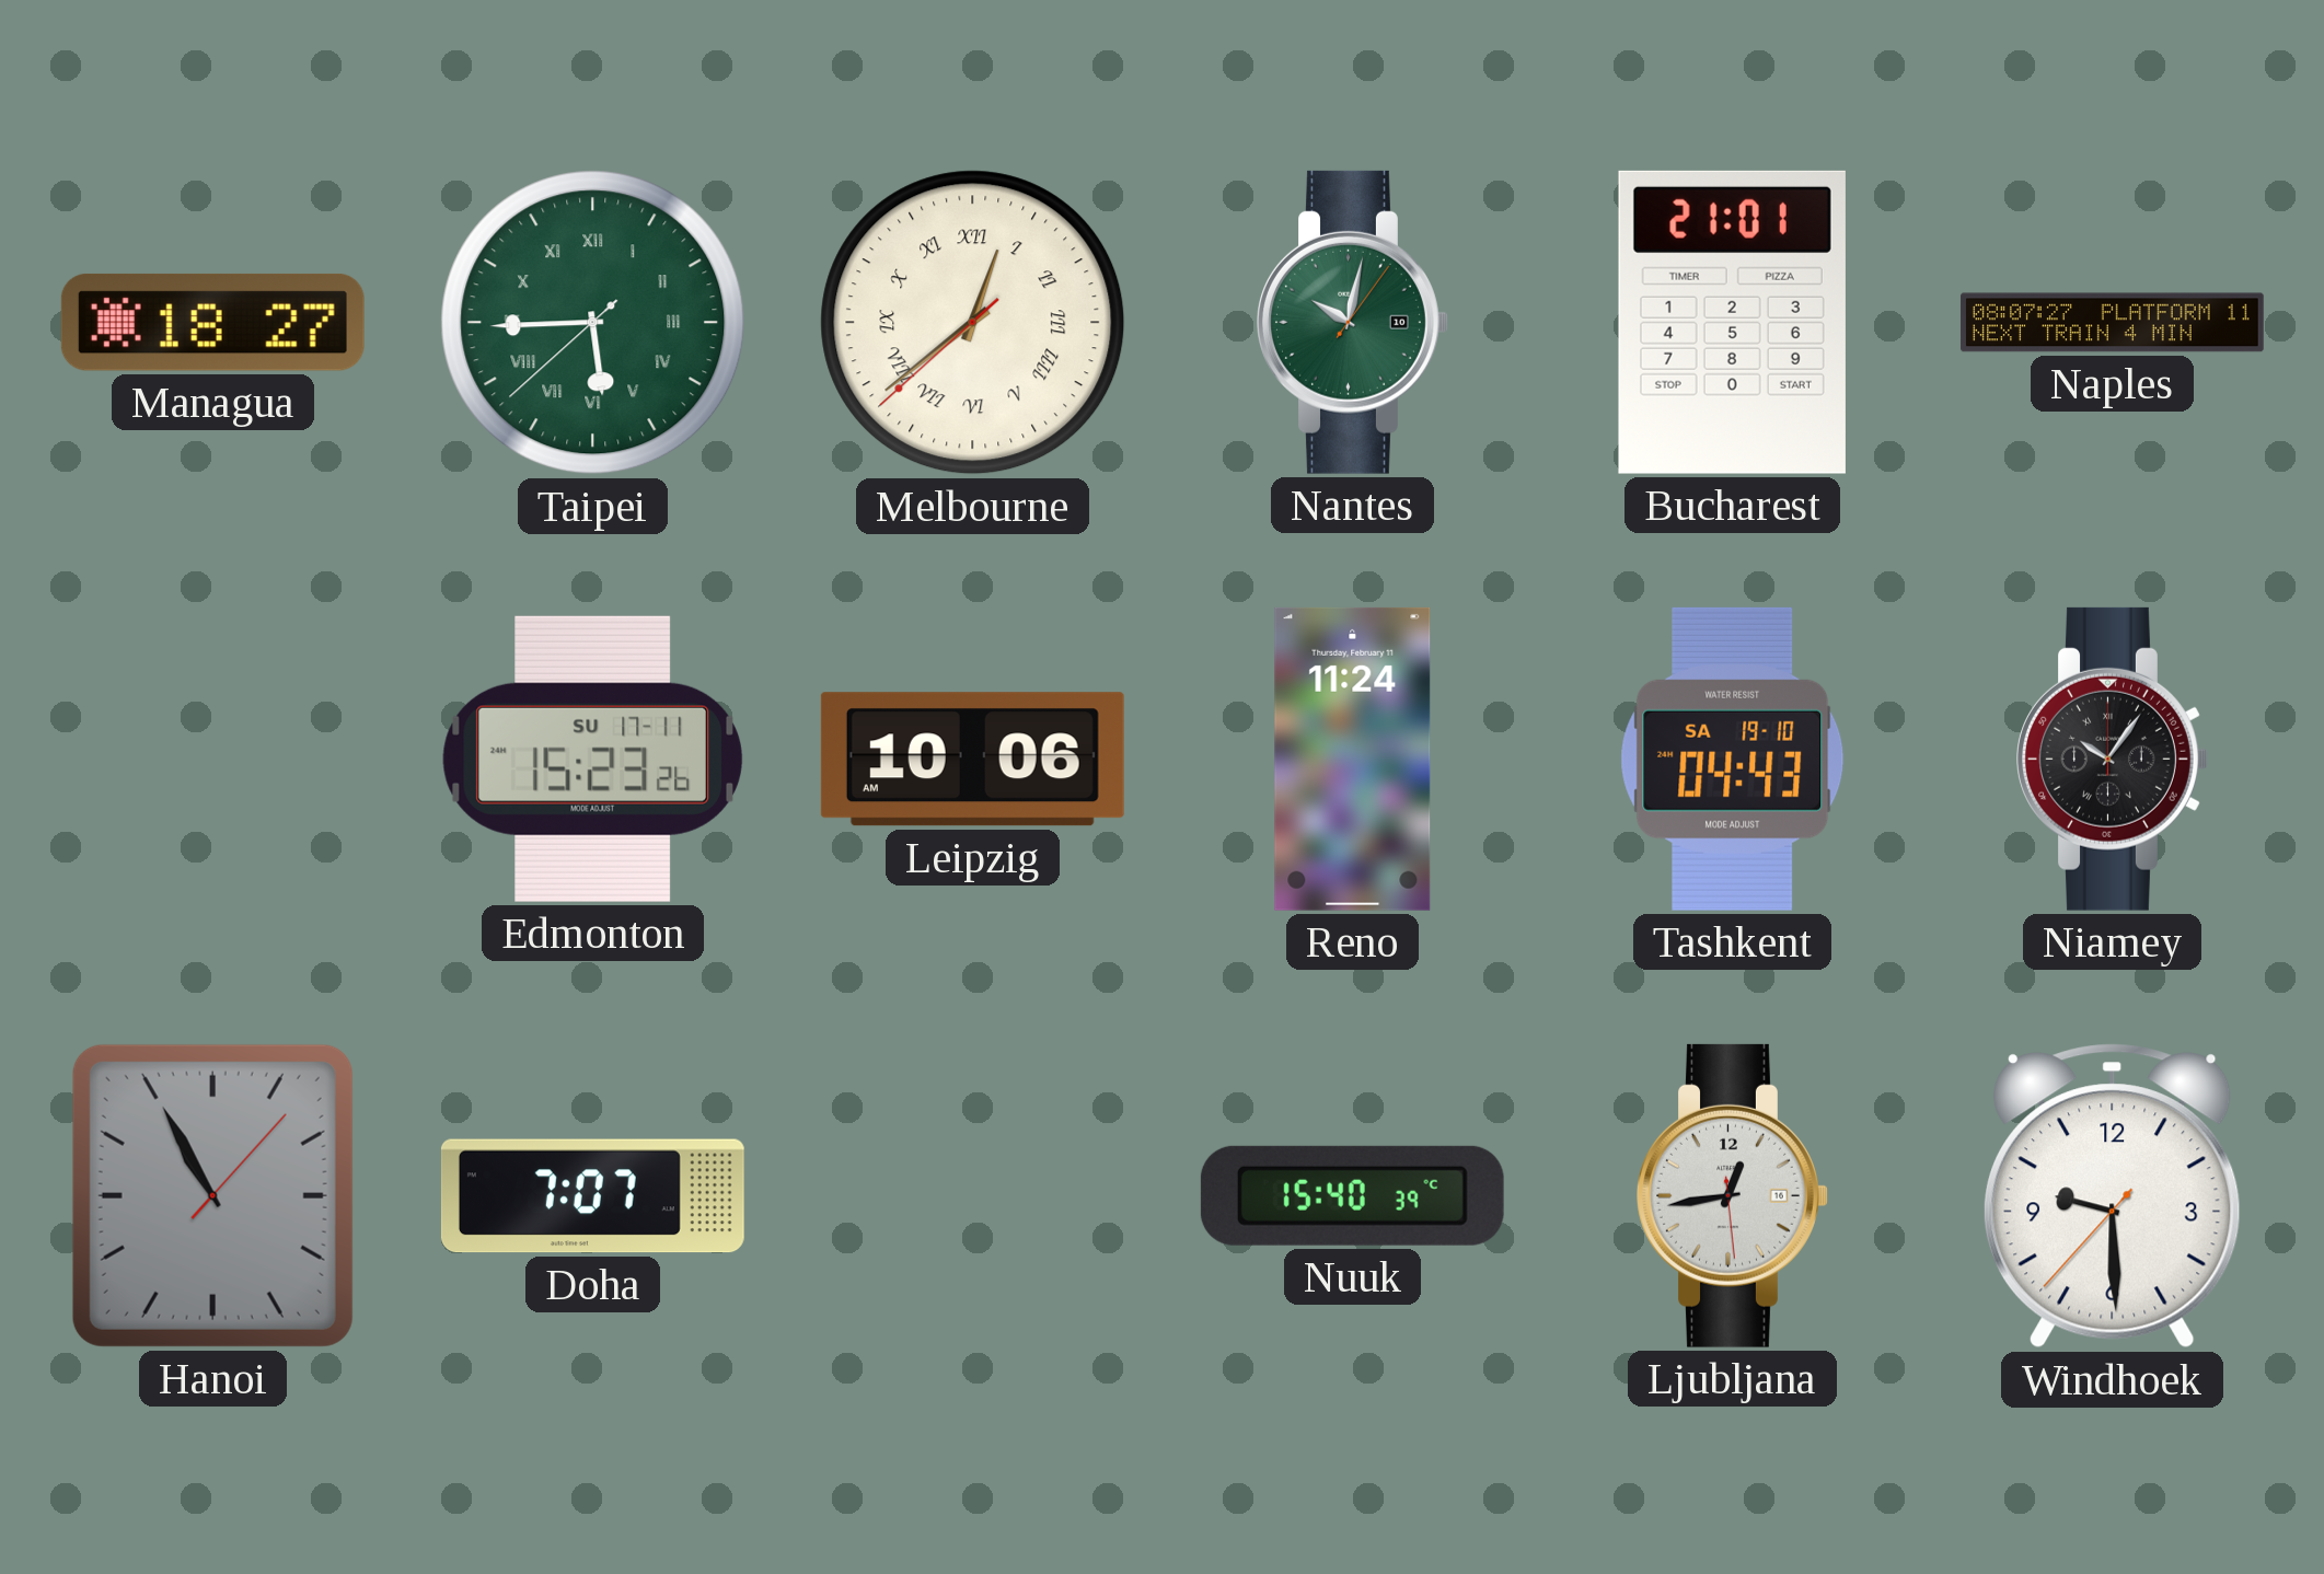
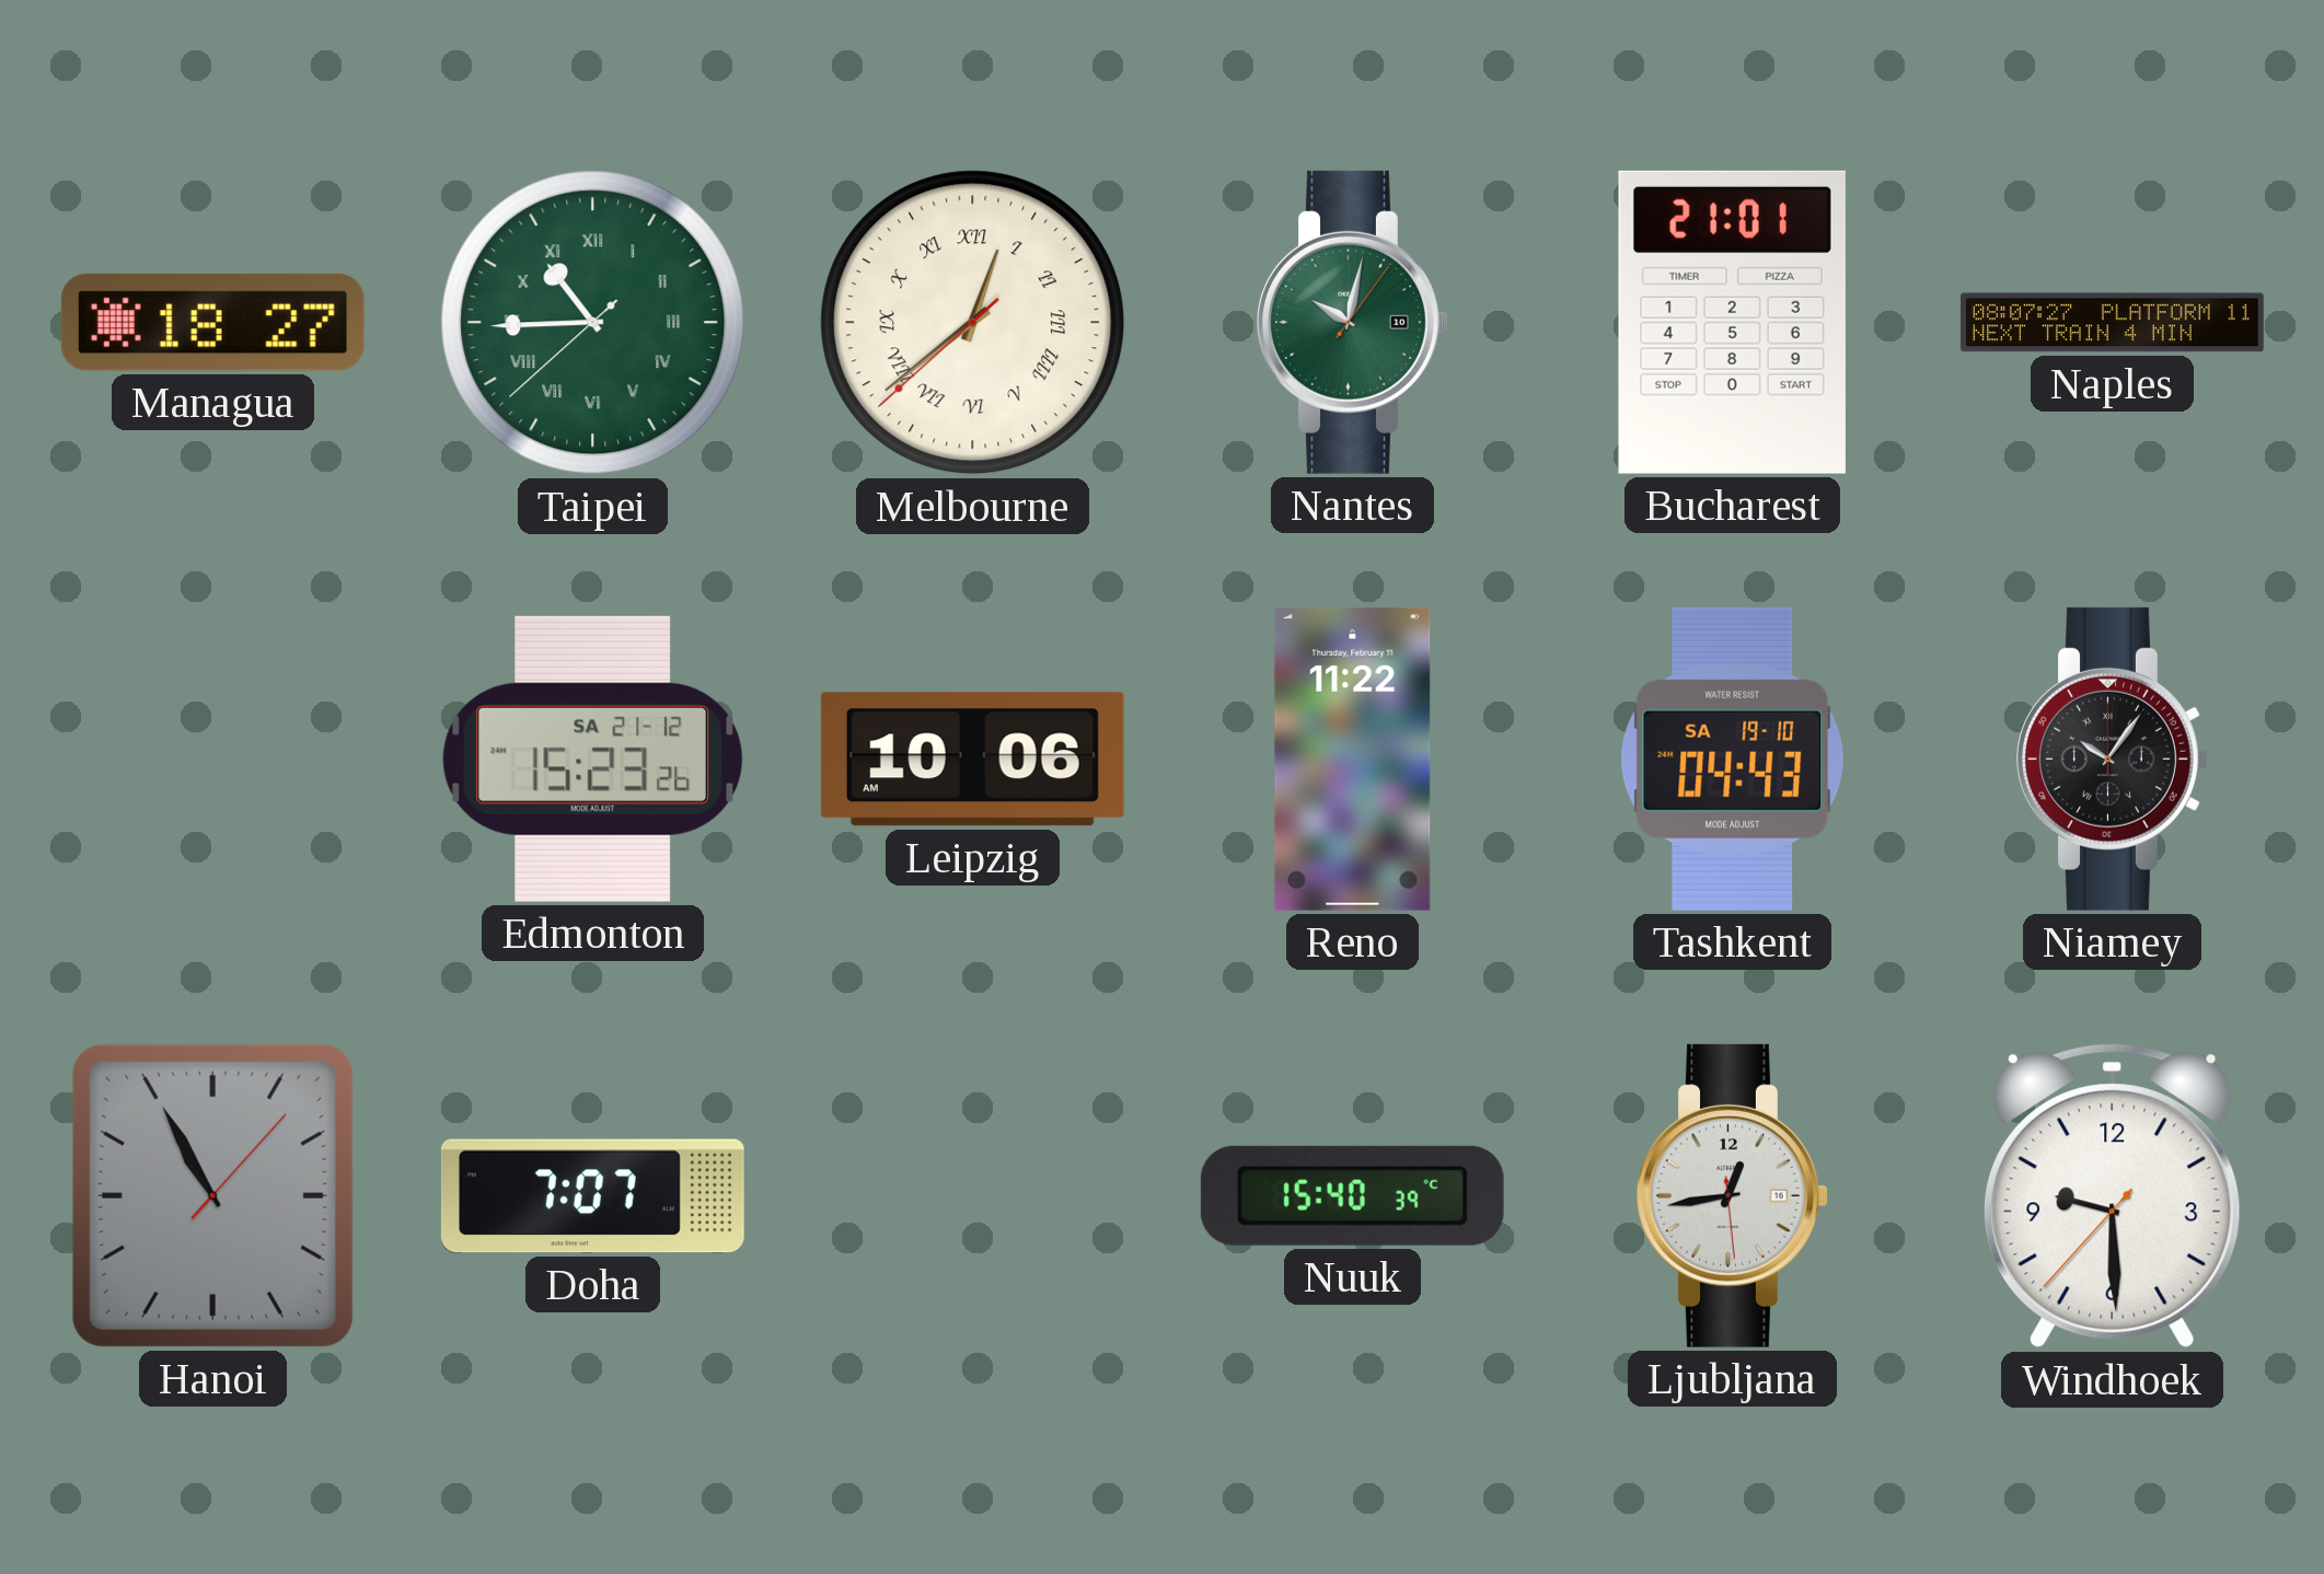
Taipei: 5:44 -> 10:44 (593, 323)
Edmonton date: SU 17-11 -> SA 21-12 (592, 759)
Reno: 11:24 -> 11:22 (1353, 759)
